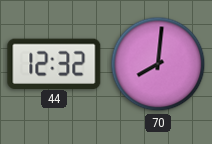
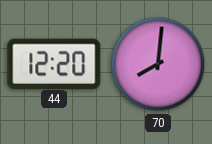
44: 12:32 -> 12:20 (54, 63)
